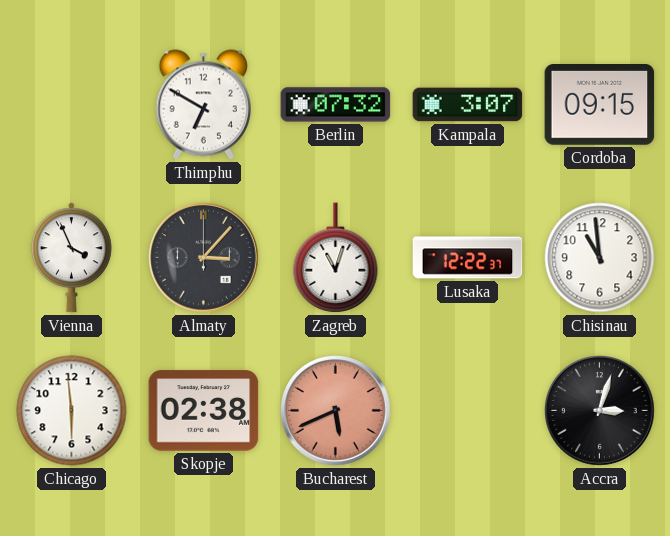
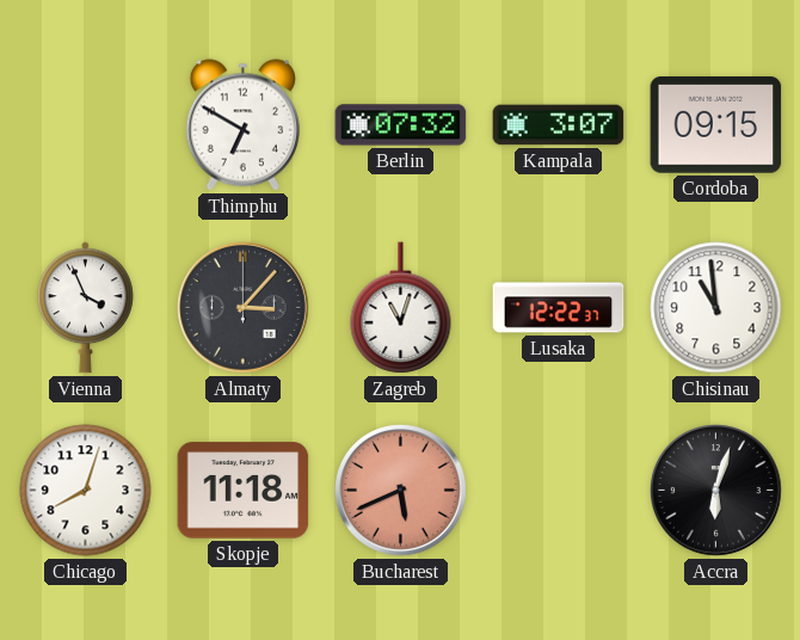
Chicago: 5:59 -> 8:03 (86, 491)
Skopje: 02:38 -> 11:18 (244, 491)
Accra: 3:03 -> 6:03 (716, 491)
